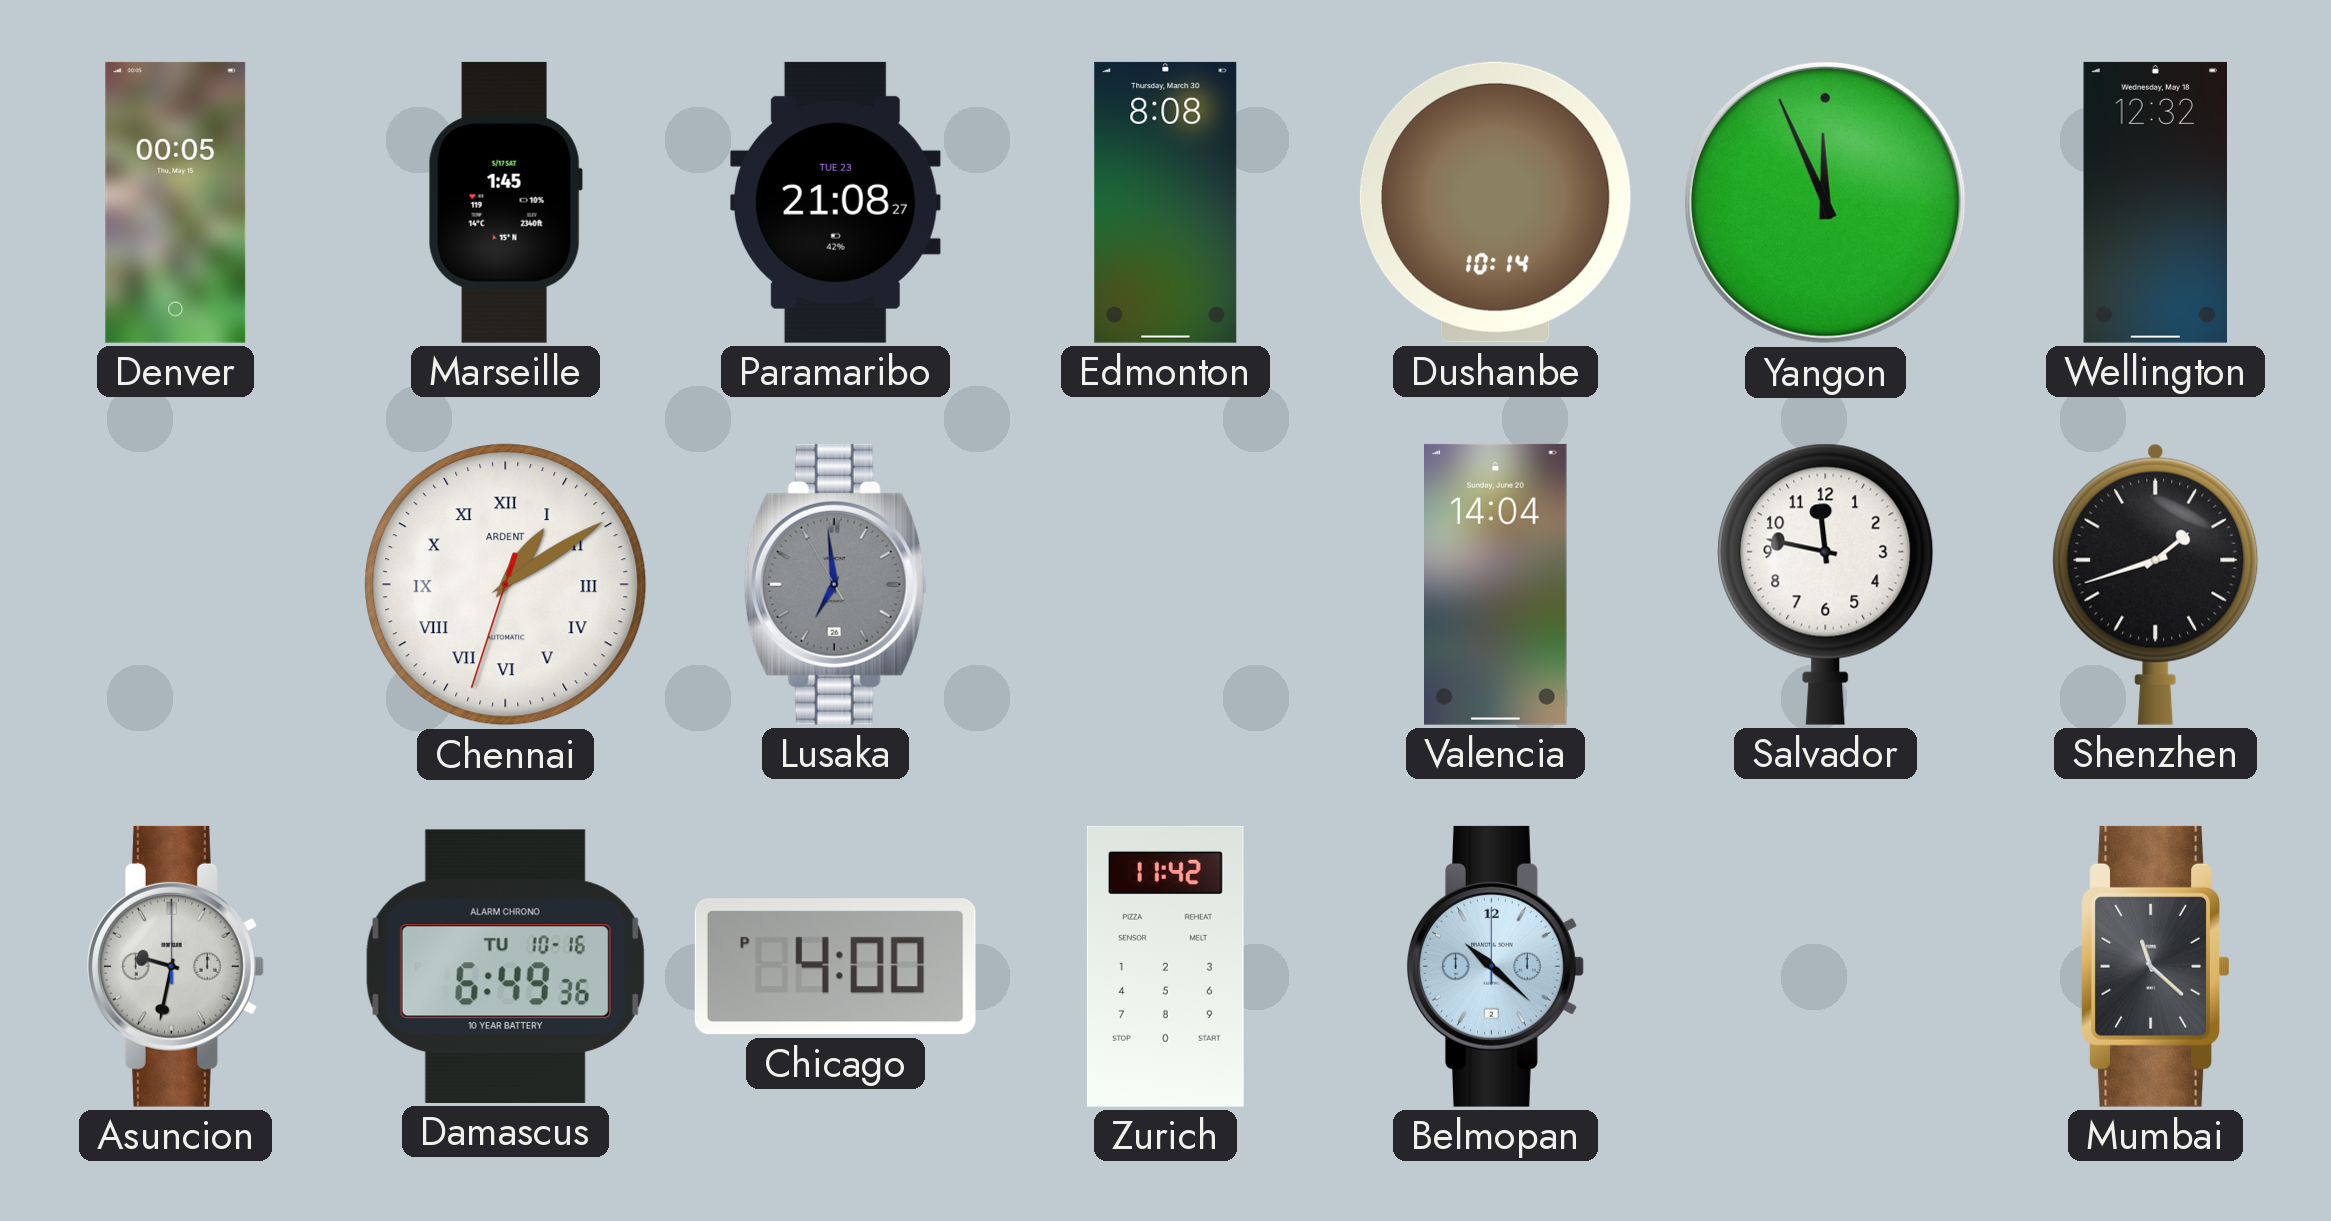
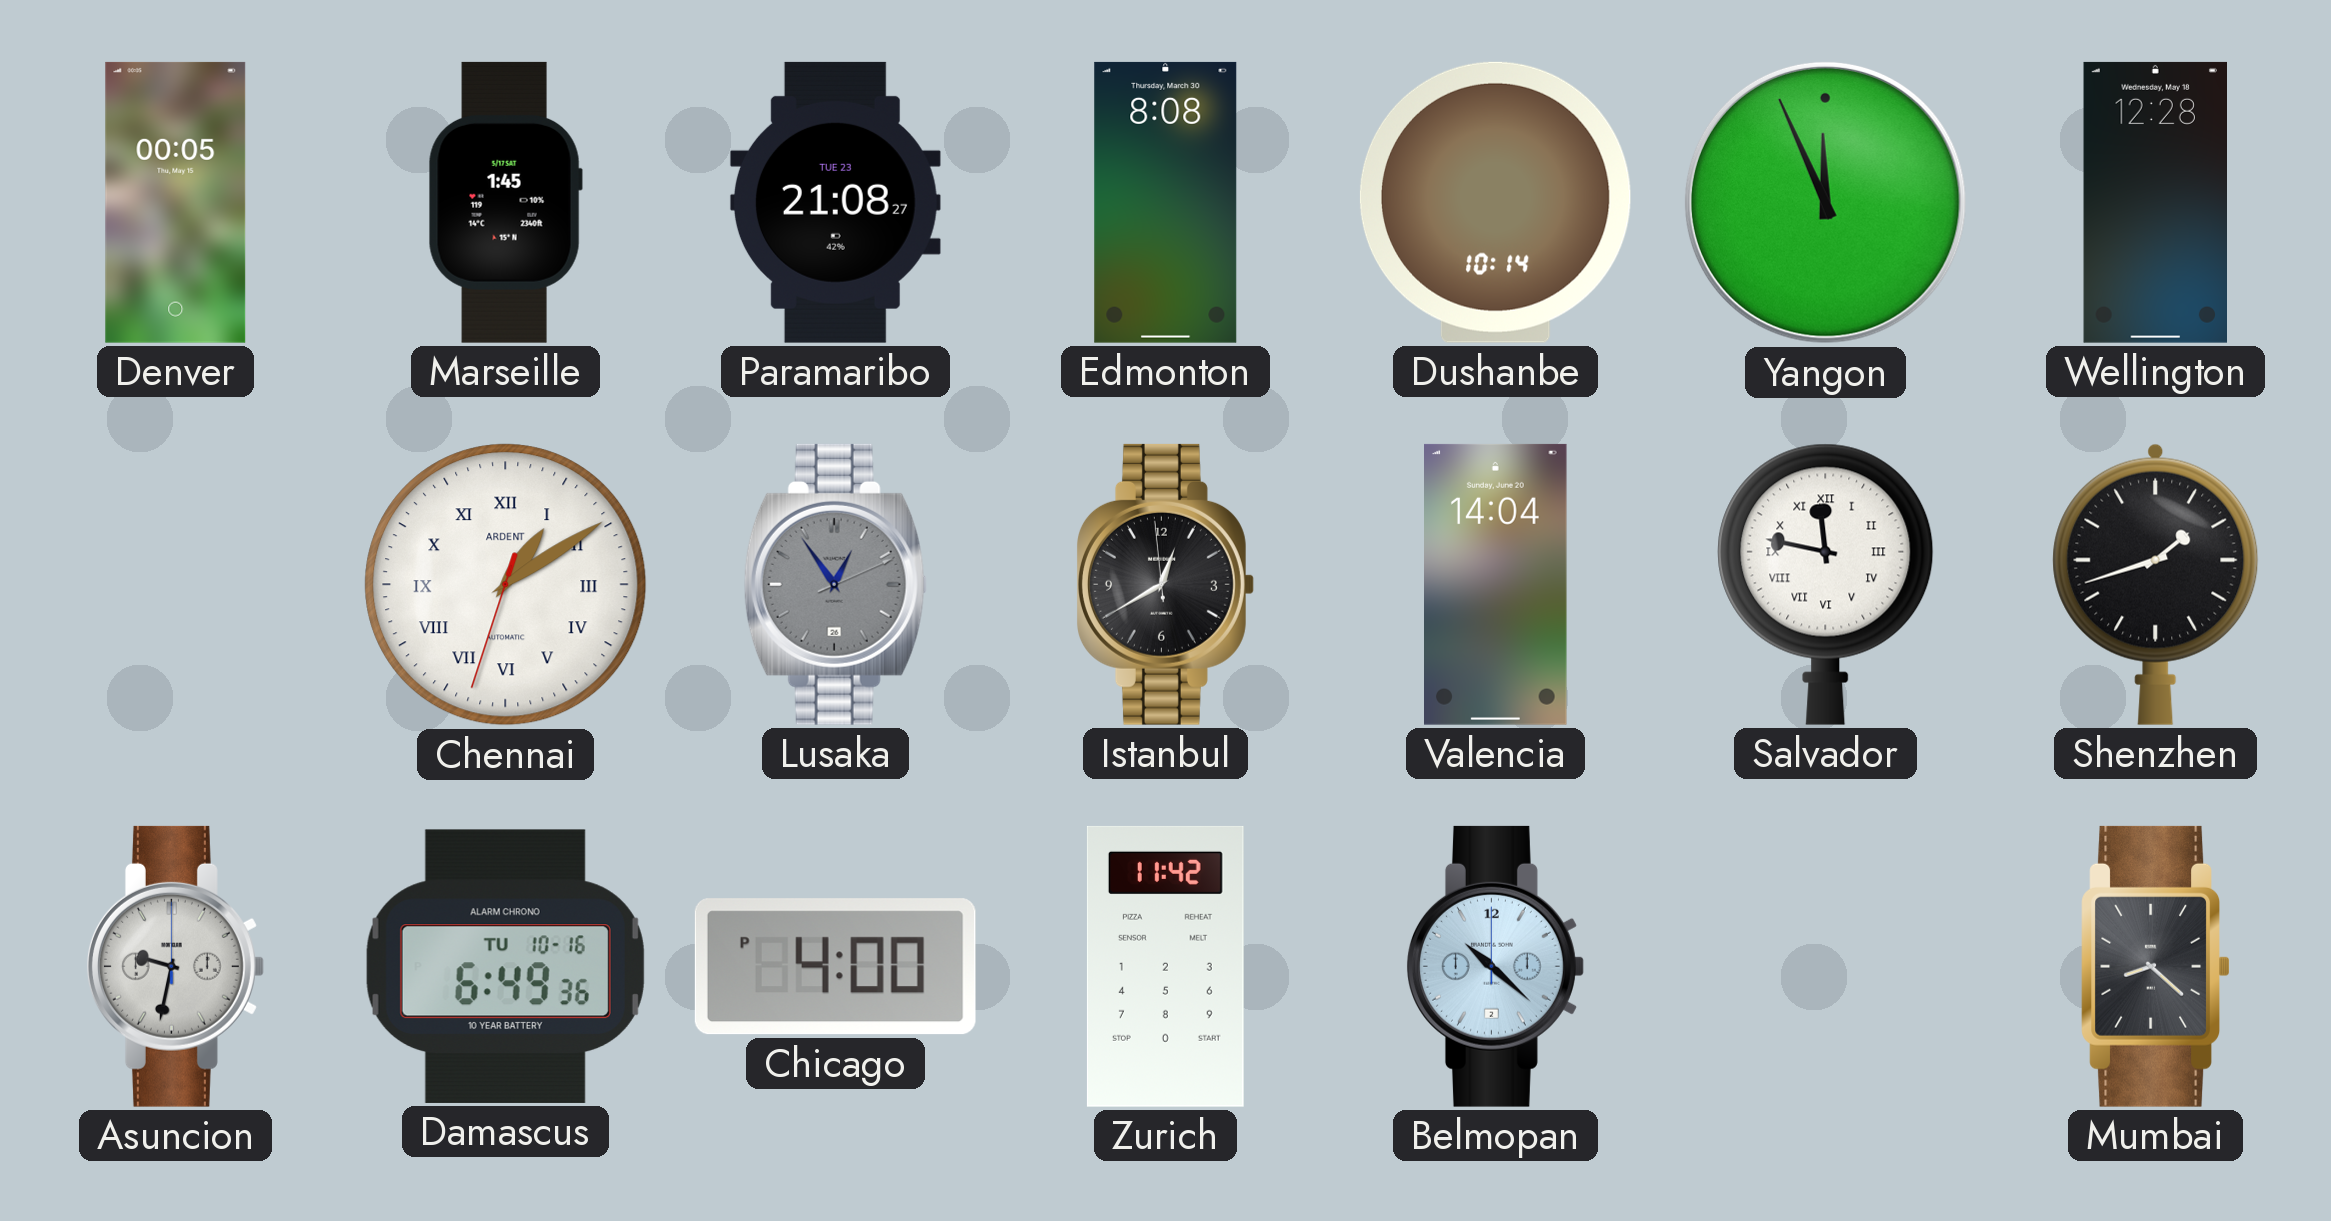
Wellington: 12:32 -> 12:28 (2155, 202)
Lusaka: 6:58 -> 12:54 (835, 584)
Istanbul: none -> 12:39 (1165, 584)
Salvador numerals: Arabic -> Roman (1826, 584)
Mumbai: 11:22 -> 8:22 (2155, 966)
